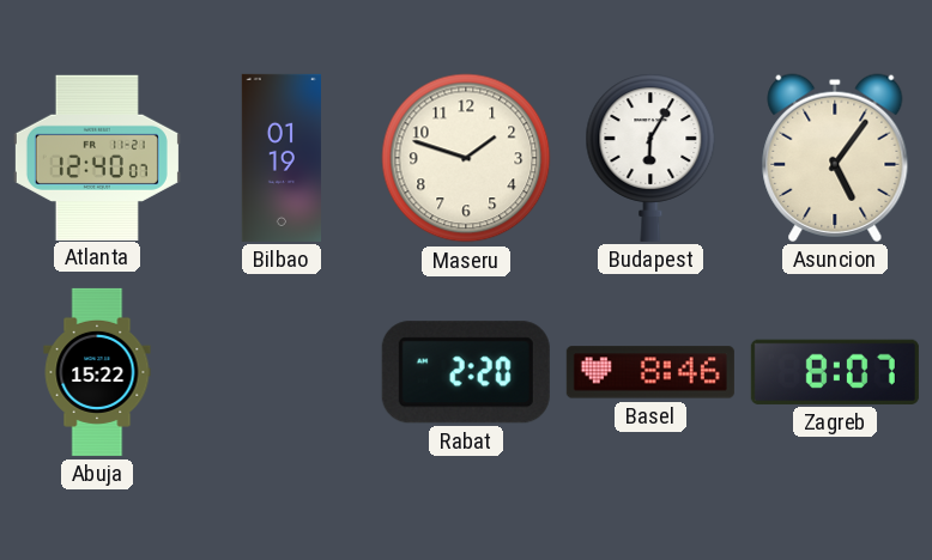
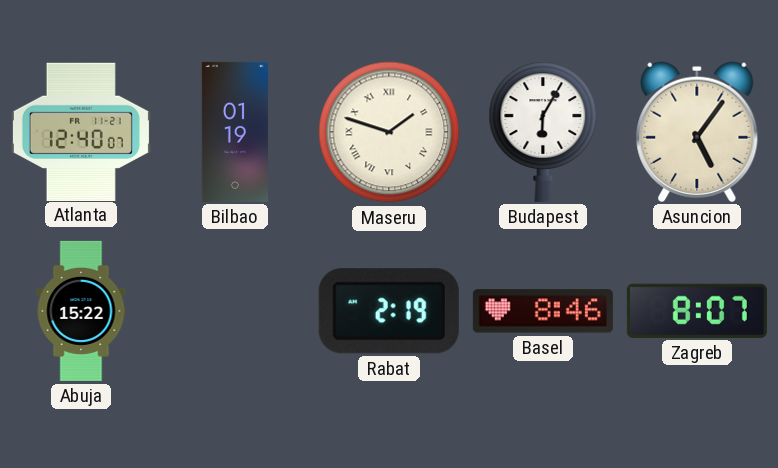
Maseru numerals: Arabic -> Roman (389, 132)
Rabat: 2:20 -> 2:19 (389, 311)
